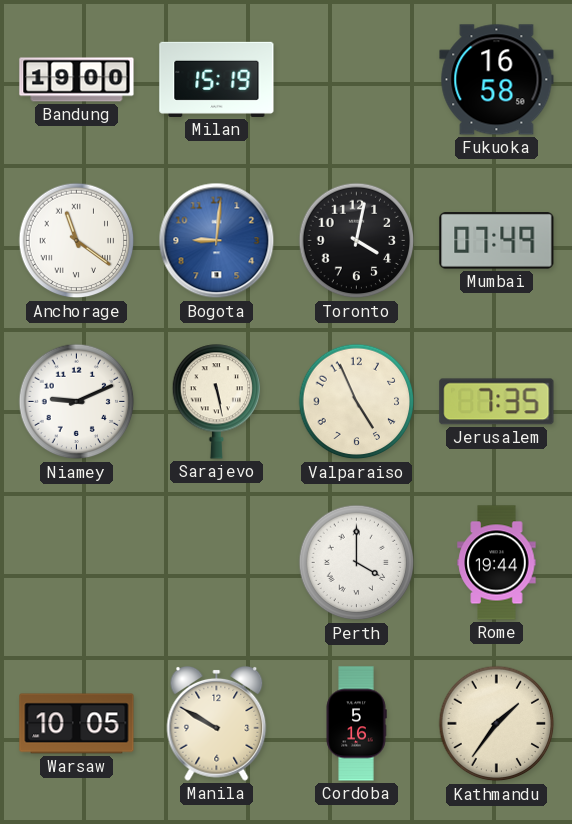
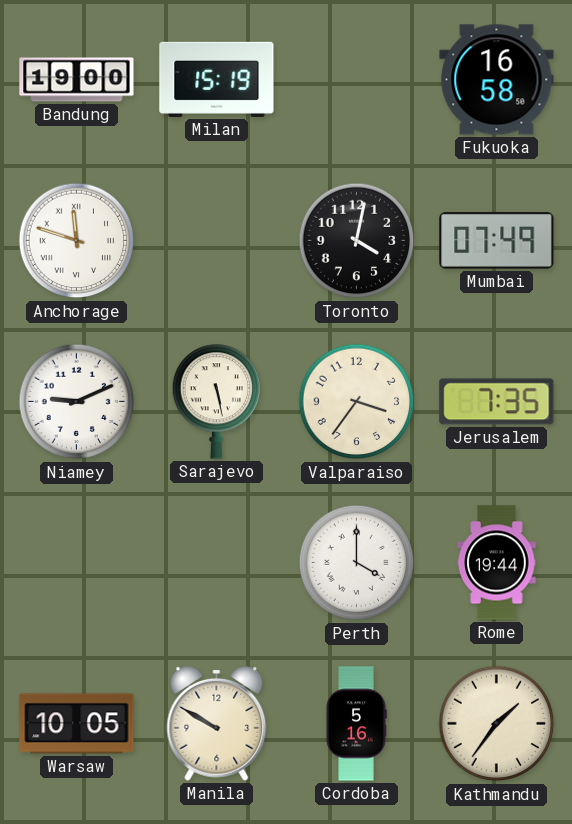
Anchorage: 11:21 -> 11:48 (77, 241)
Bogota: 9:01 -> none (217, 241)
Valparaiso: 4:56 -> 3:36 (357, 402)
